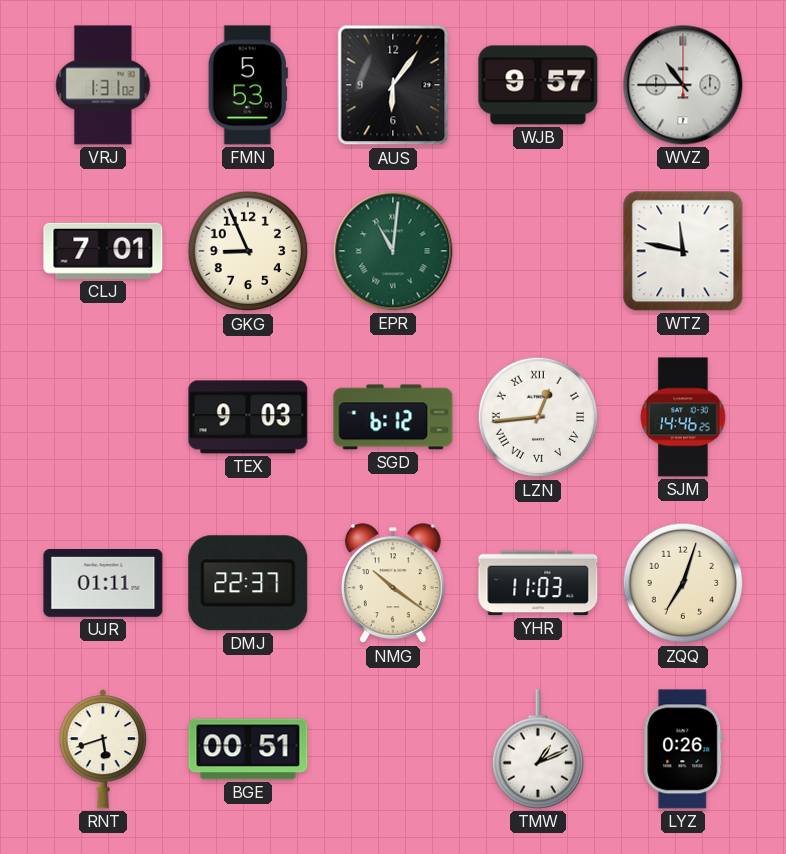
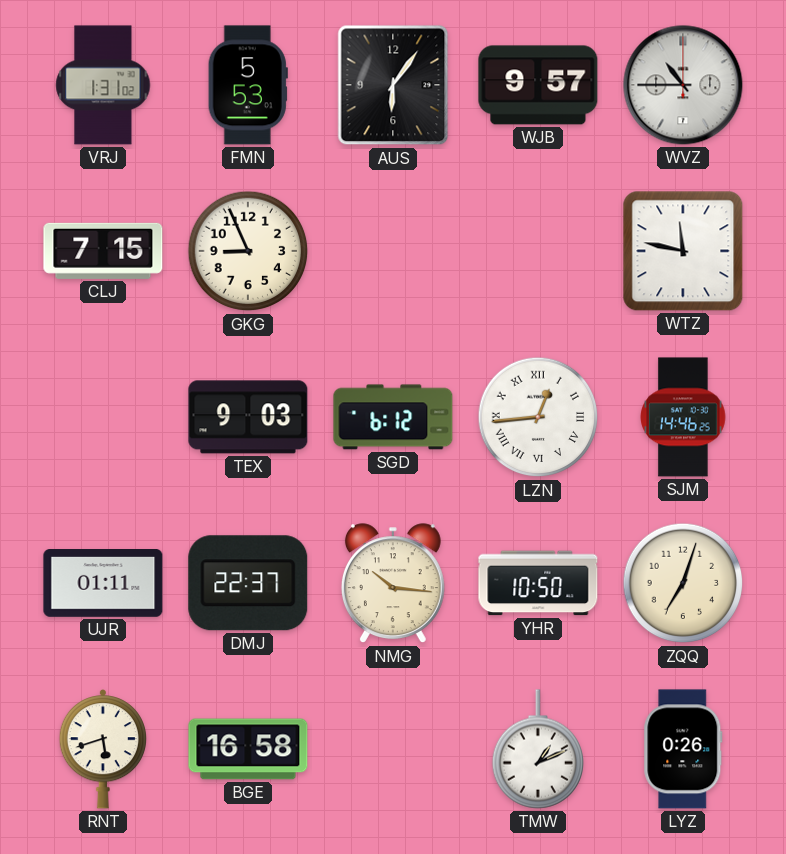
CLJ: 7:01 -> 7:15 (103, 251)
EPR: 11:01 -> none (393, 251)
NMG: 10:21 -> 10:16 (393, 584)
YHR: 11:03 -> 10:50 (538, 583)
BGE: 00:51 -> 16:58 (248, 749)
